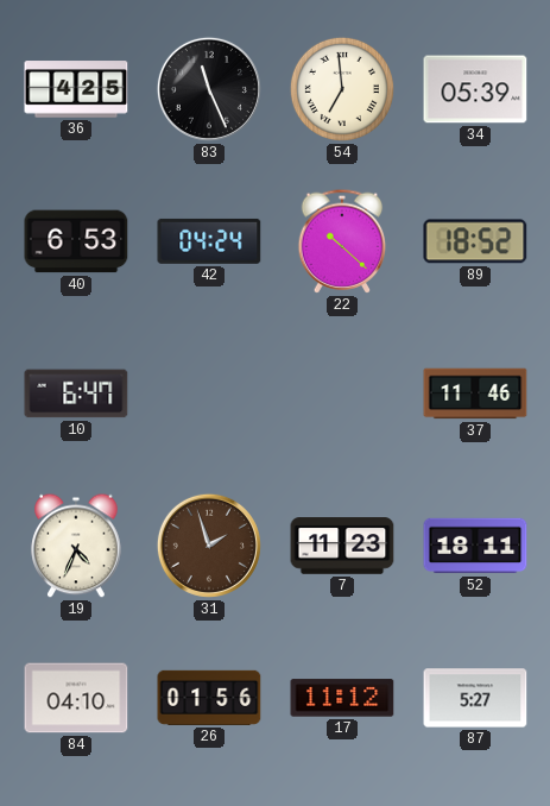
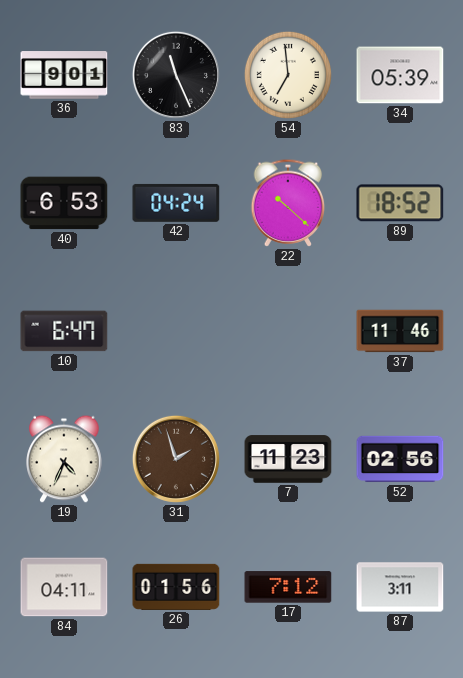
36: 4:25 -> 9:01 (64, 75)
52: 18:11 -> 02:56 (400, 459)
84: 04:10 -> 04:11 (64, 587)
17: 11:12 -> 7:12 (288, 587)
87: 5:27 -> 3:11 (400, 587)
